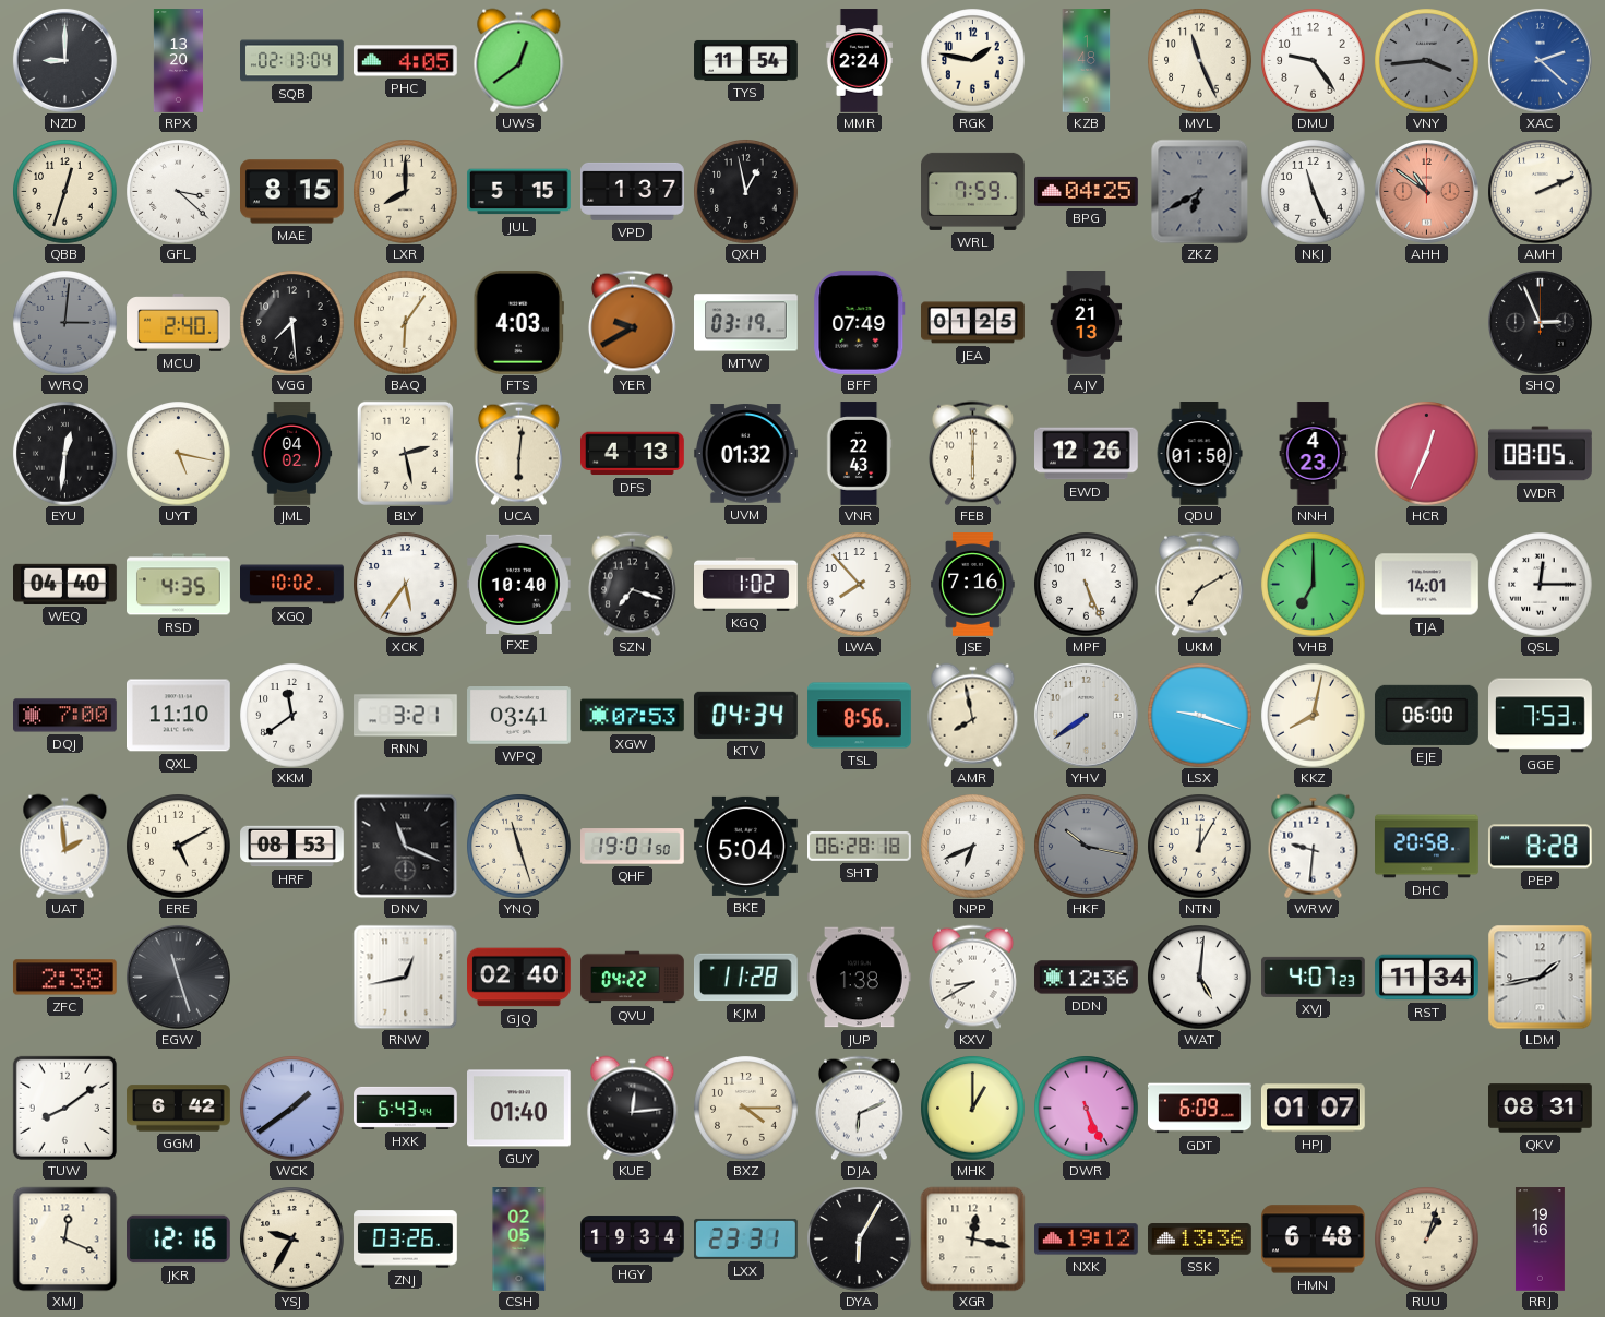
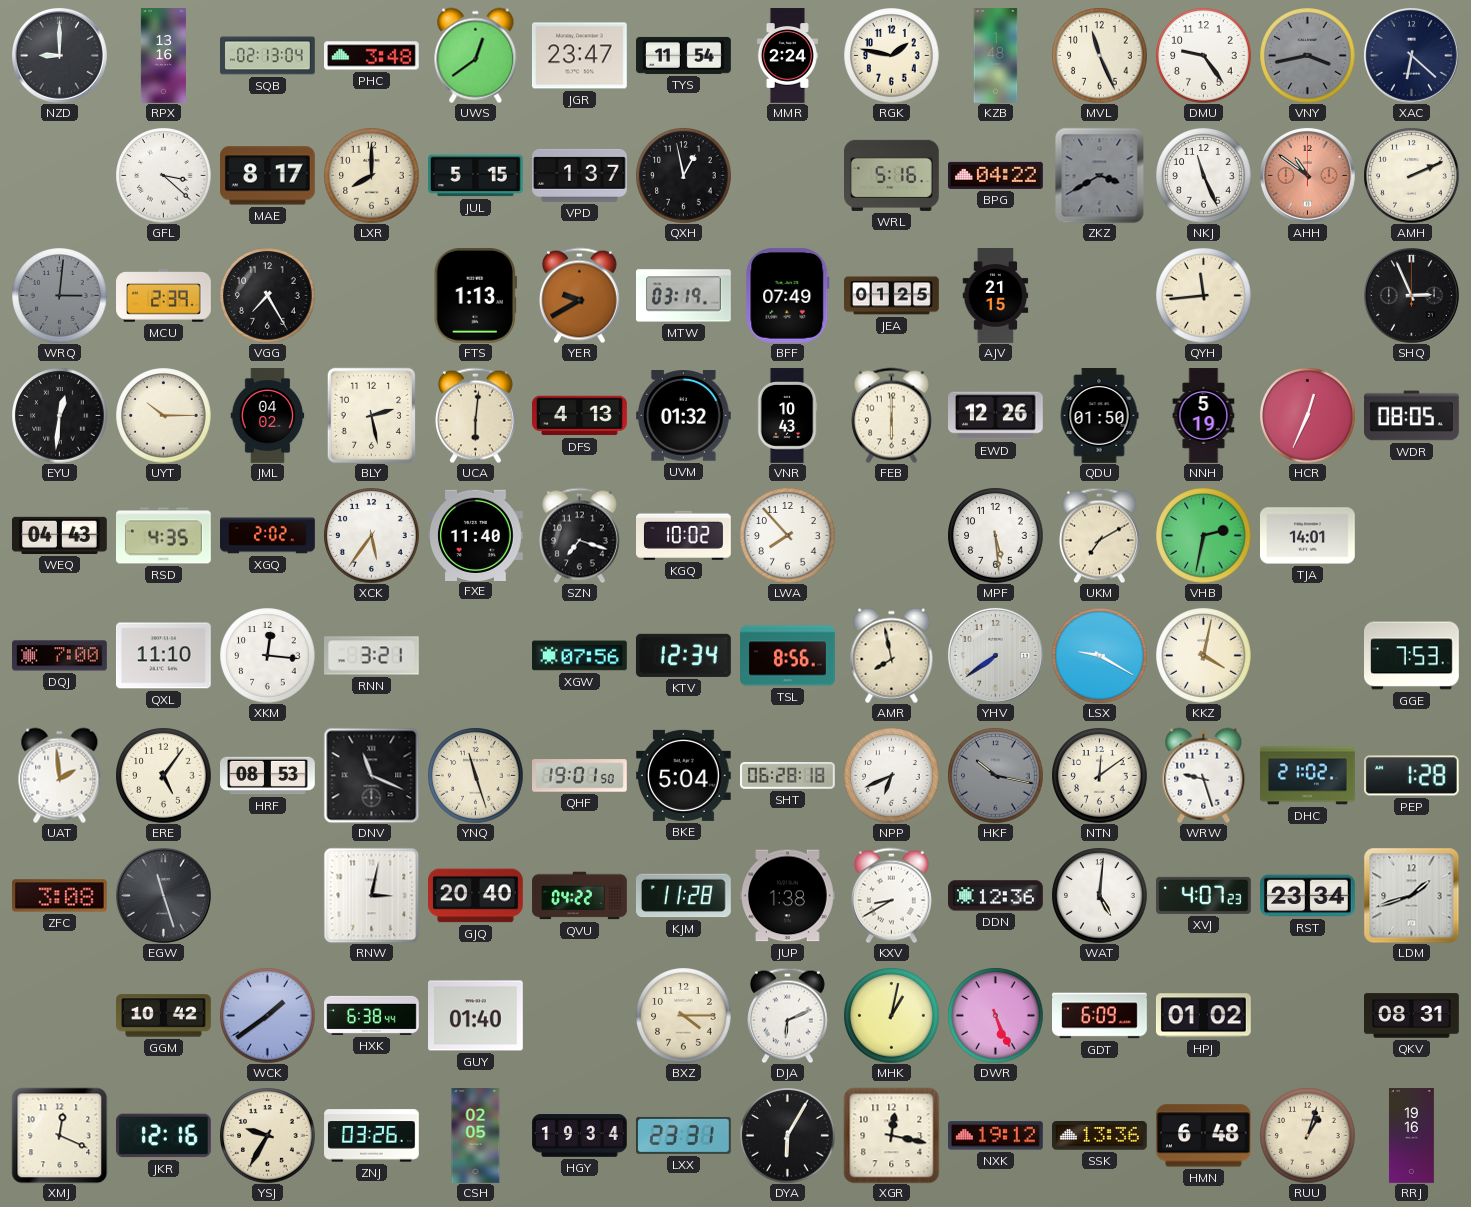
RPX: 13:20 -> 13:16 (163, 56)
PHC: 4:05 -> 3:48 (372, 56)
JGR: none -> 23:47 (580, 56)
VNY: 3:44 -> 3:43 (1307, 55)
XAC: 2:22 -> 6:22 (1411, 55)
XAC dial: blue -> navy (1411, 55)
QBB: 12:33 -> none (64, 191)
MAE: 8:15 -> 8:17 (268, 176)
WRL: 7:59 -> 5:16 (892, 175)
BPG: 04:25 -> 04:22 (996, 175)
ZKZ: 6:40 -> 3:40 (1100, 175)
MCU: 2:40 -> 2:39 (164, 296)
VGG: 7:29 -> 7:25 (267, 295)
BAQ: 6:06 -> none (405, 322)
FTS: 4:03 -> 1:13 (475, 295)
AJV: 21:13 -> 21:15 (996, 296)
QYH: none -> 11:44 (1203, 295)
UYT: 5:17 -> 10:15 (163, 415)
VNR: 22:43 -> 10:43 (787, 416)
NNH: 4:23 -> 5:19 (1204, 416)
WEQ: 04:40 -> 04:43 (60, 535)
XGQ: 10:02 -> 2:02 (268, 536)
FXE: 10:40 -> 11:40 (476, 535)
KGQ: 1:02 -> 10:02 (684, 535)
JSE: 7:16 -> none (973, 585)
MPF: 5:26 -> 5:29 (995, 535)
VHB: 7:00 -> 2:32 (1203, 535)
QSL: 12:15 -> none (1540, 584)
XKM: 11:39 -> 12:16 (267, 655)
WPQ: 03:41 -> none (519, 716)
XGW: 07:53 -> 07:56 (580, 656)
KTV: 04:34 -> 12:34 (683, 655)
LSX: 9:18 -> 9:20 (1099, 655)
KKZ: 8:02 -> 4:02 (1203, 655)
EJE: 06:00 -> none (1426, 715)
ERE: 5:10 -> 5:06 (163, 775)
NTN: 12:05 -> 12:09 (1099, 775)
WRW: 9:31 -> 9:27 (1204, 775)
DHC: 20:58 -> 21:02 (1308, 776)
PEP: 8:28 -> 1:28 (1411, 776)
ZFC: 2:38 -> 3:08 (59, 896)
RNW: 12:43 -> 3:02 (371, 895)
GJQ: 02:40 -> 20:40 (476, 896)
RST: 11:34 -> 23:34 (1308, 896)
LDM: 1:43 -> 1:42 (1411, 895)
TUW: 8:09 -> none (64, 1108)
GGM: 6:42 -> 10:42 (164, 1016)
HXK: 6:43 -> 6:38 (372, 1015)
KUE: 12:14 -> none (633, 1108)
MHK: 1:00 -> 1:02 (891, 1015)
HPJ: 01:07 -> 01:02 (1204, 1016)
